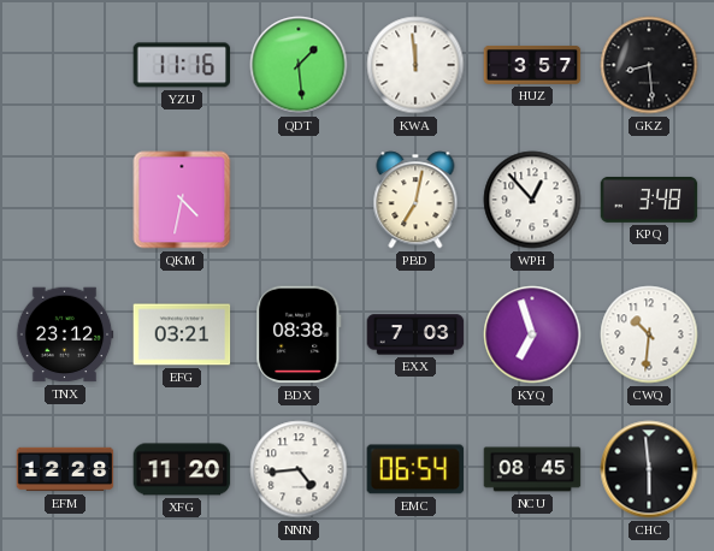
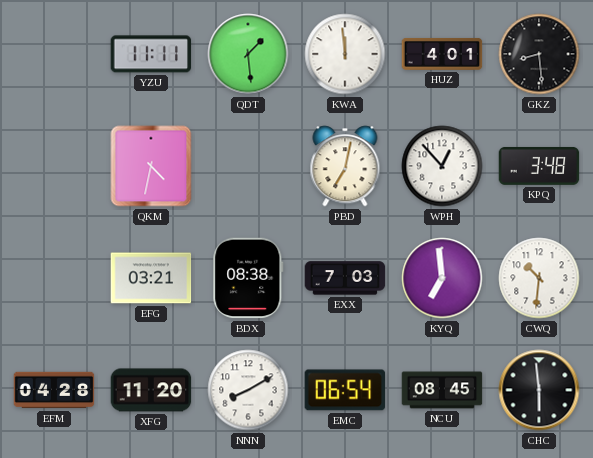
YZU: 11:16 -> 11:11 (151, 54)
HUZ: 3:57 -> 4:01 (442, 54)
TNX: 23:12 -> none (65, 334)
KYQ: 6:57 -> 6:59 (442, 278)
EFM: 12:28 -> 04:28 (54, 390)
NNN: 4:44 -> 8:10 (248, 390)
